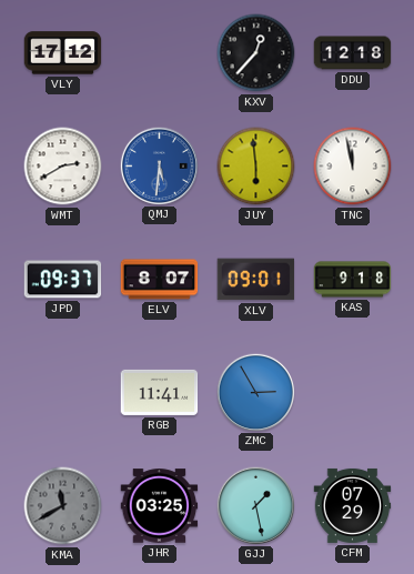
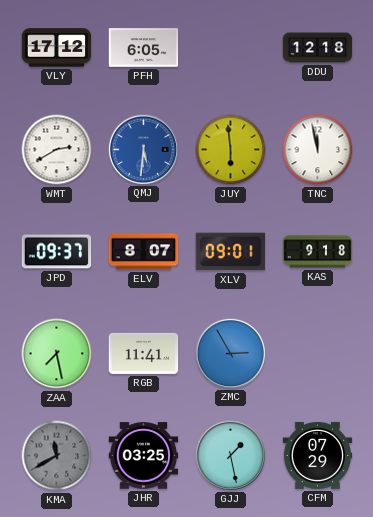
PFH: none -> 6:05 (144, 48)
KXV: 12:37 -> none (256, 53)
ZAA: none -> 7:28 (57, 354)
